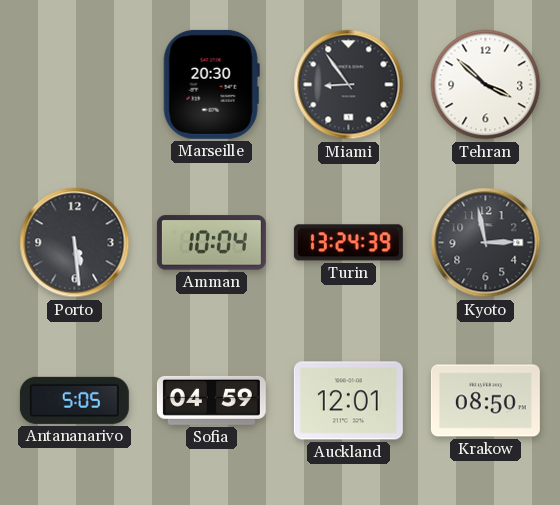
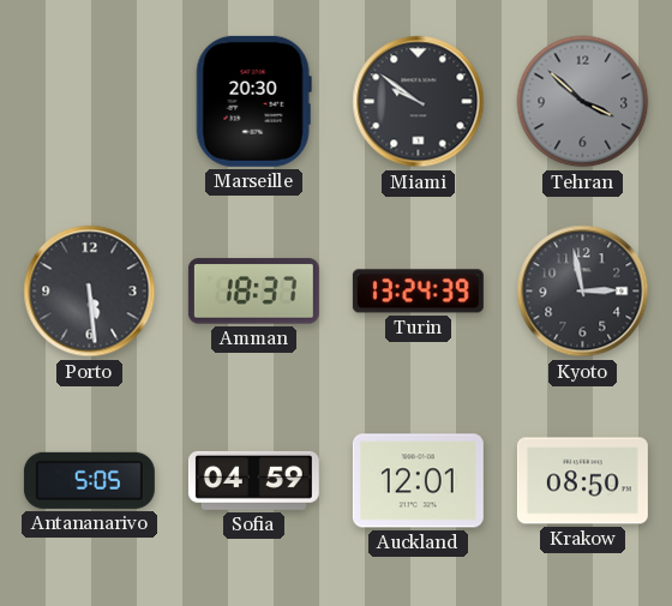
Miami: 8:54 -> 9:51 (419, 102)
Tehran dial: white -> grey (583, 102)
Amman: 10:04 -> 18:37 (253, 292)
